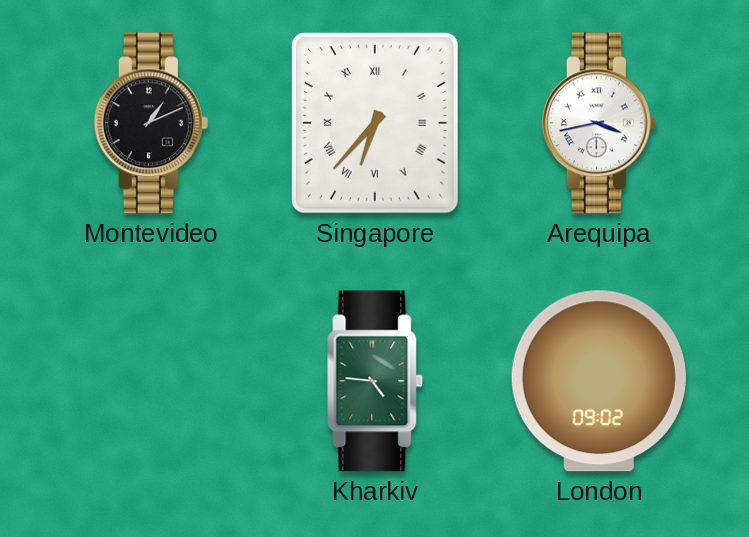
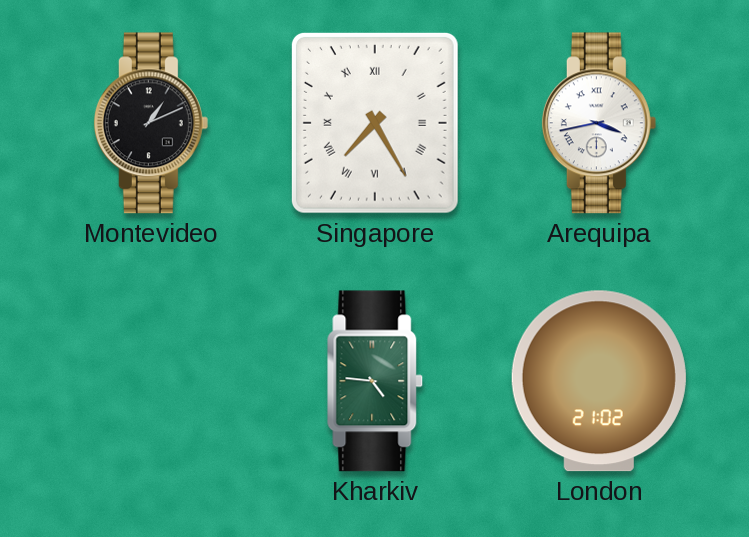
Singapore: 6:37 -> 7:25 (375, 123)
London: 09:02 -> 21:02 (599, 381)
